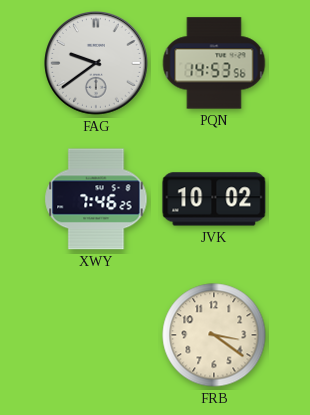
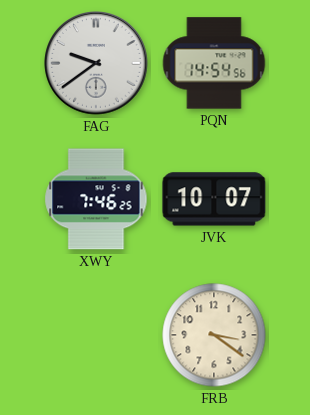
PQN: 14:53 -> 14:54 (214, 63)
JVK: 10:02 -> 10:07 (214, 199)
